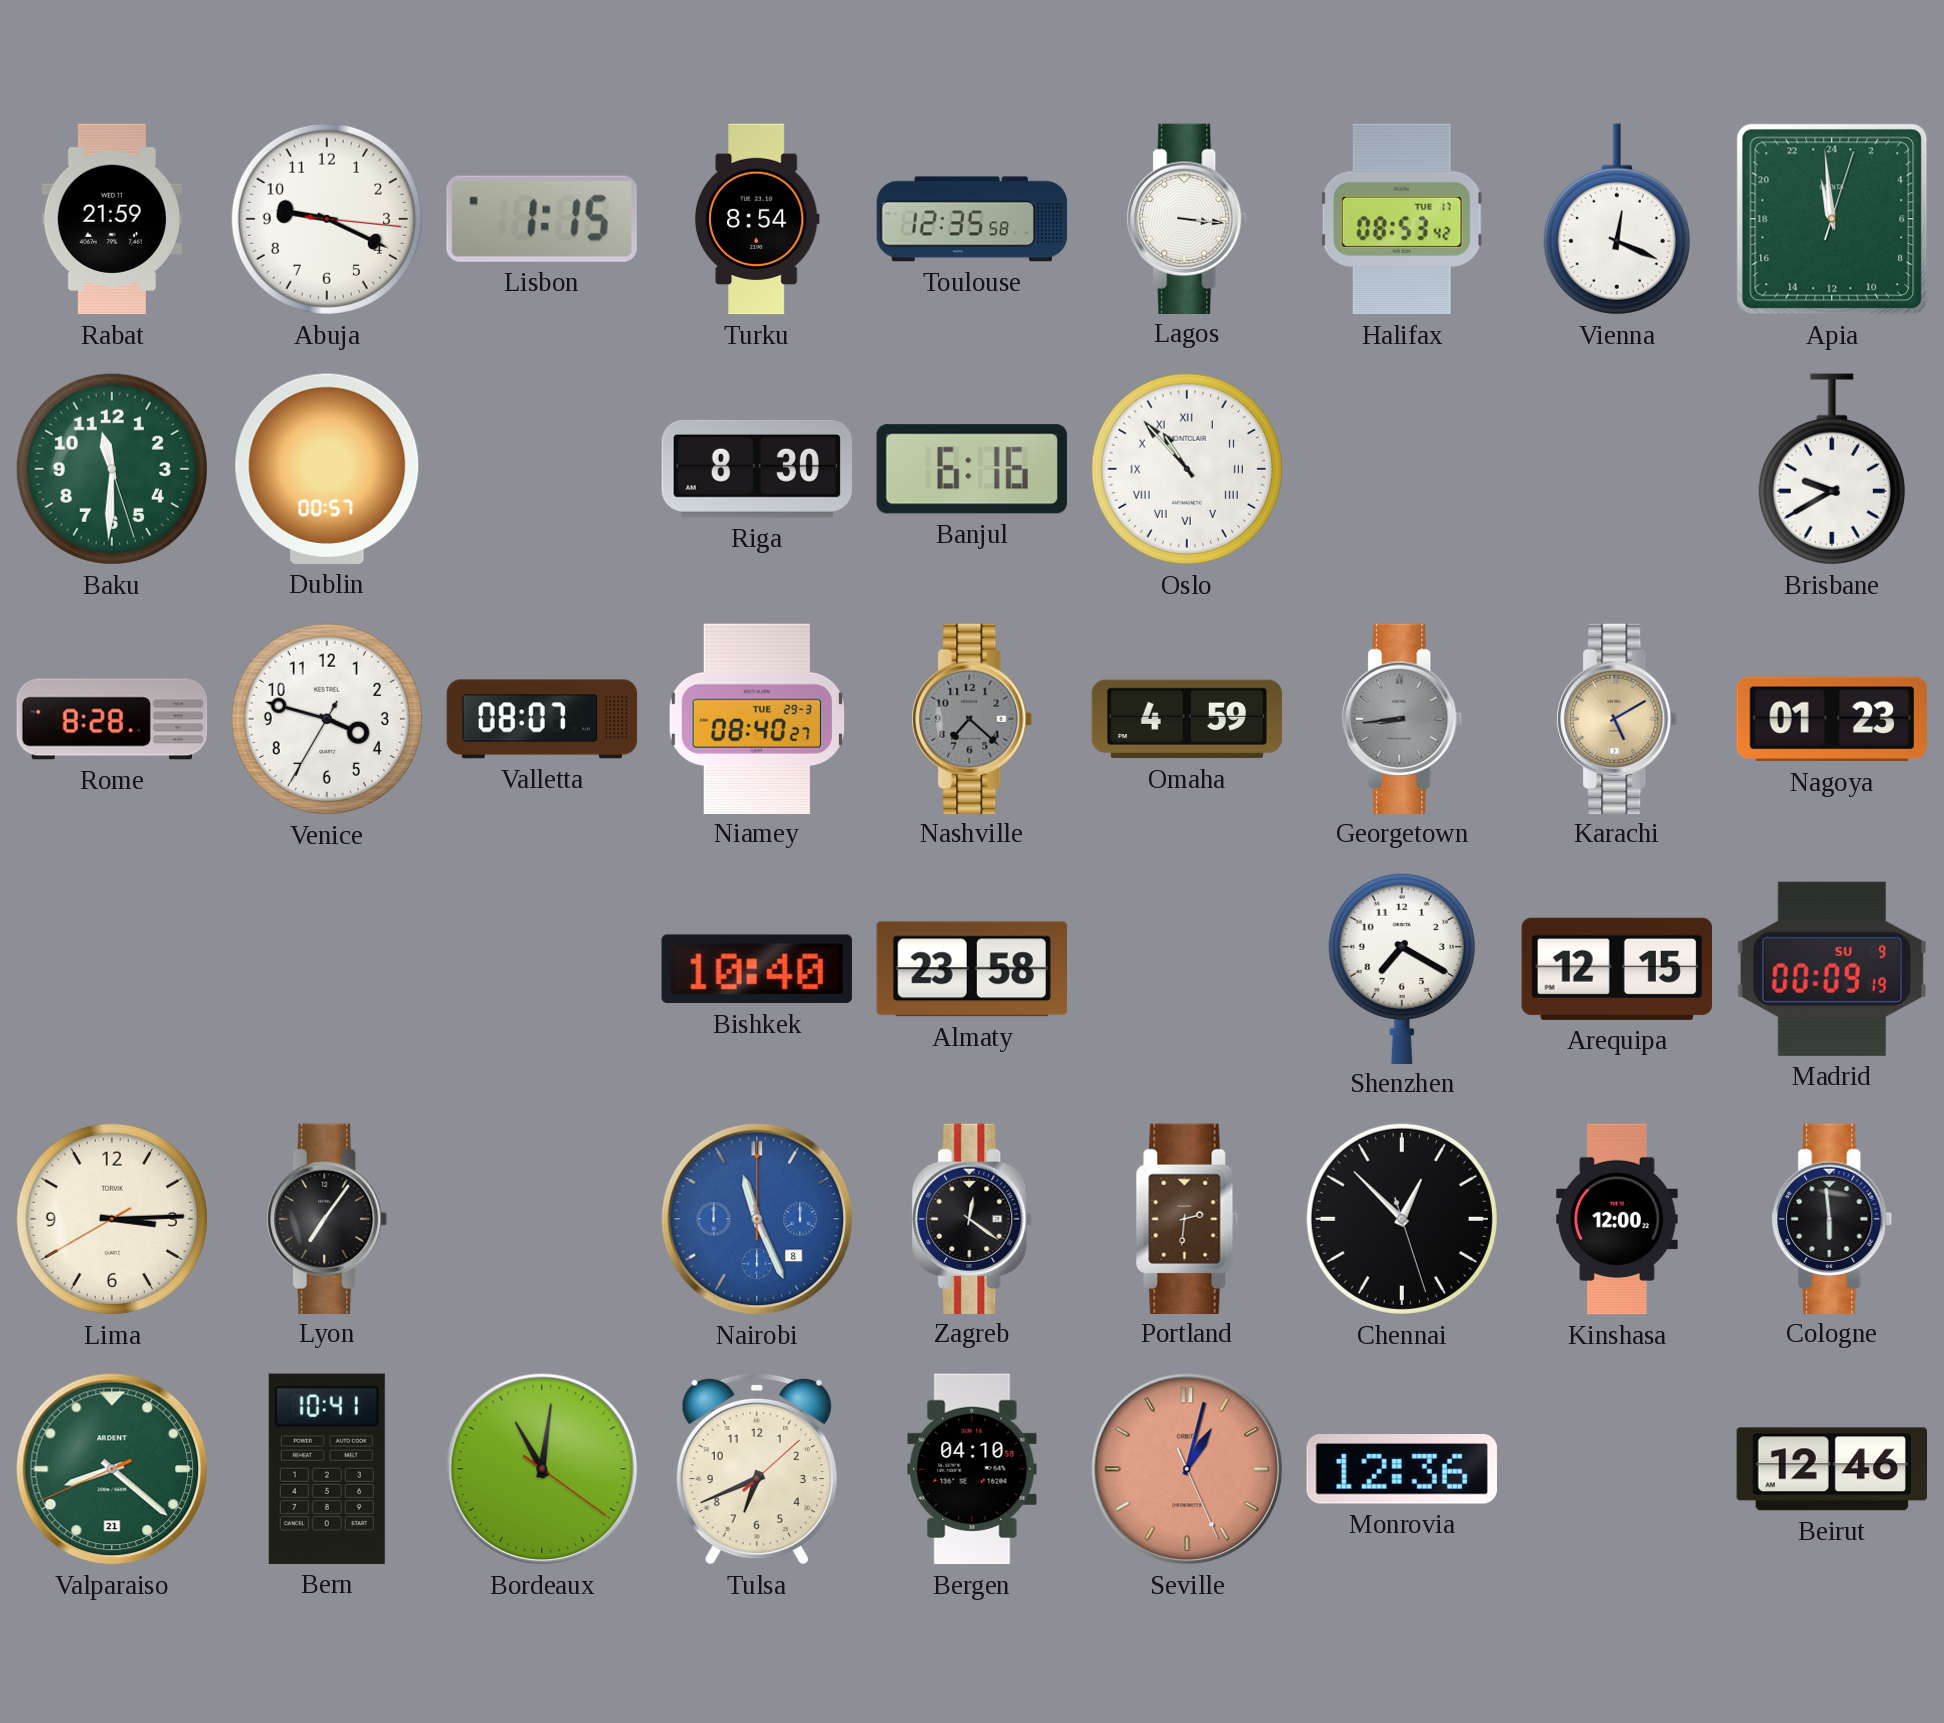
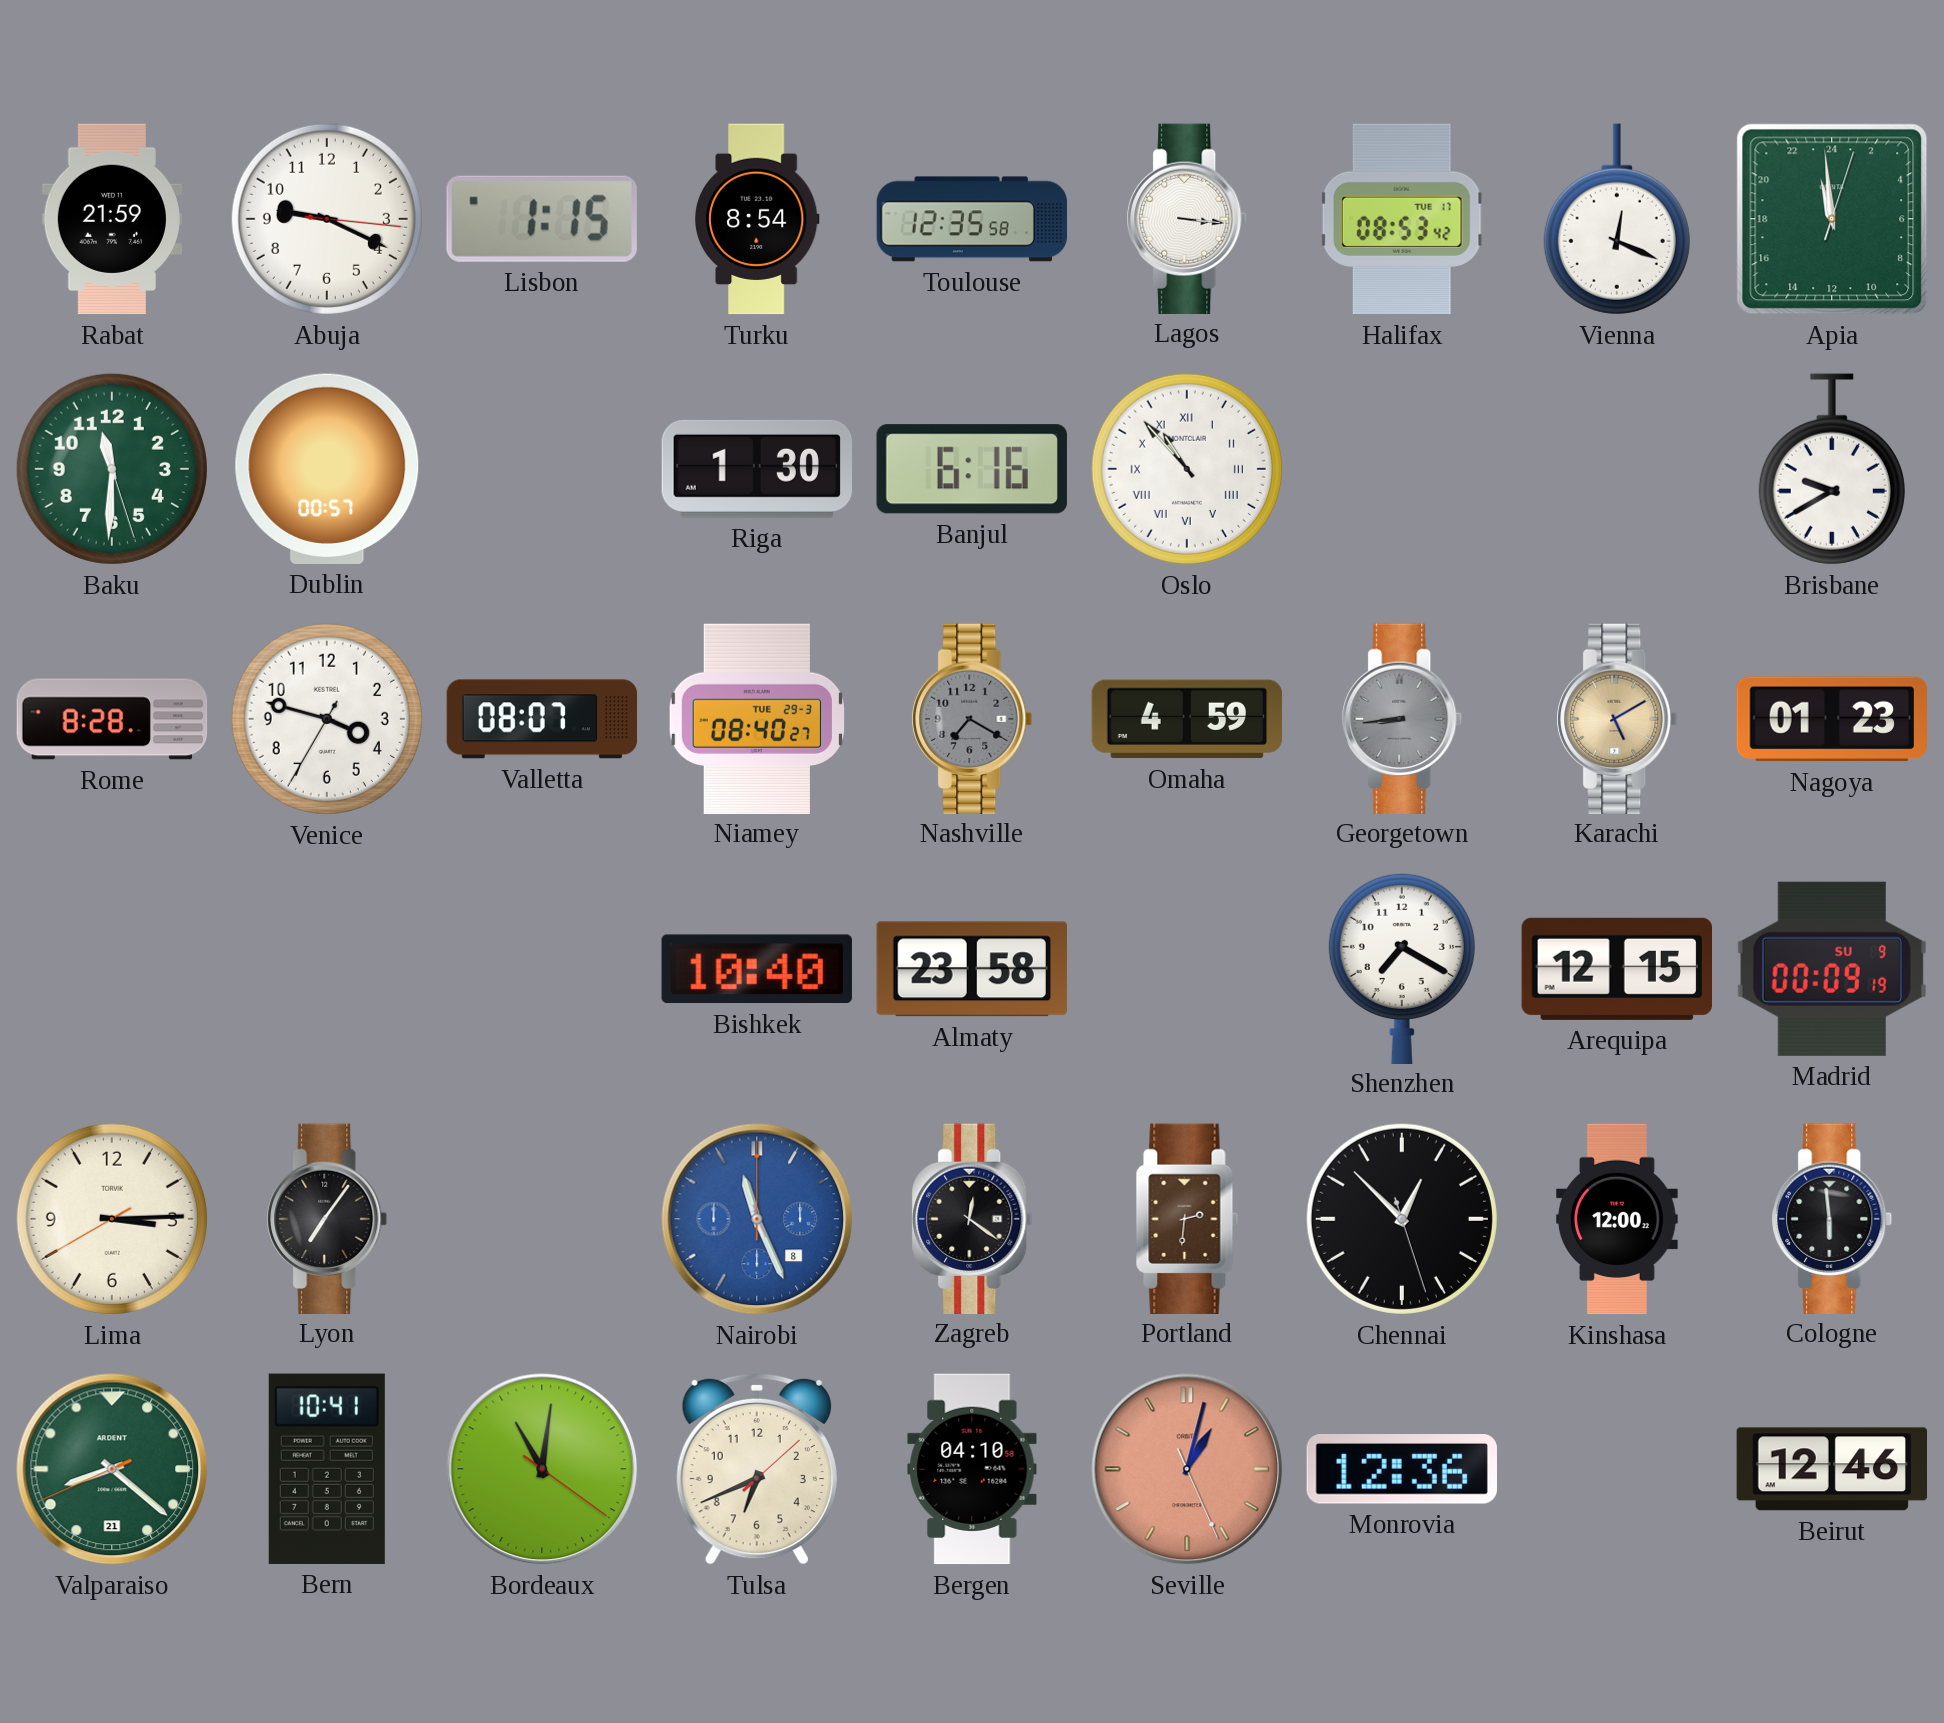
Riga: 8:30 -> 1:30 (756, 469)
Nashville: 7:22 -> 7:20 (972, 718)
